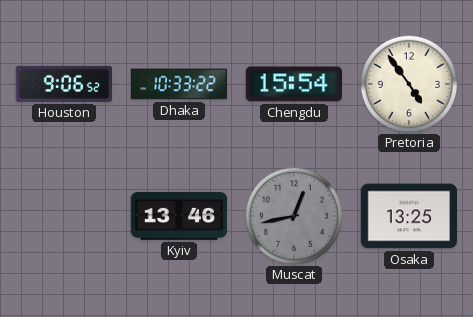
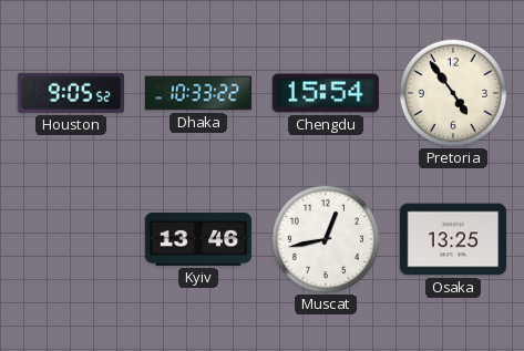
Houston: 9:06 -> 9:05 (71, 93)
Muscat dial: grey -> white (325, 238)
